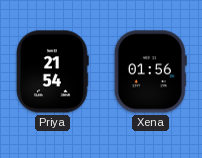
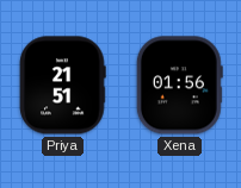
Priya: 21:54 -> 21:51 (63, 86)
